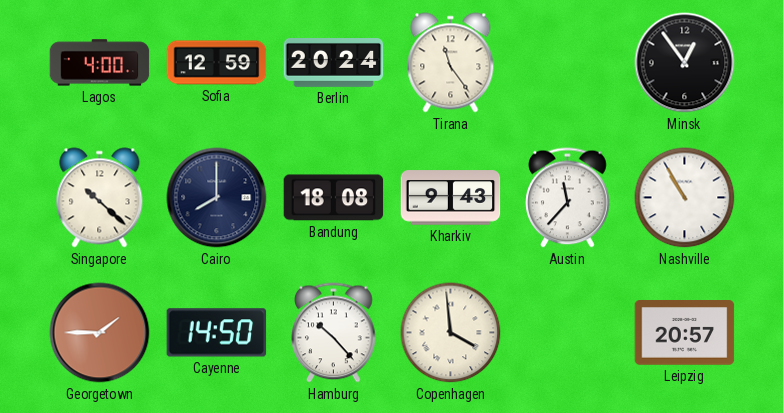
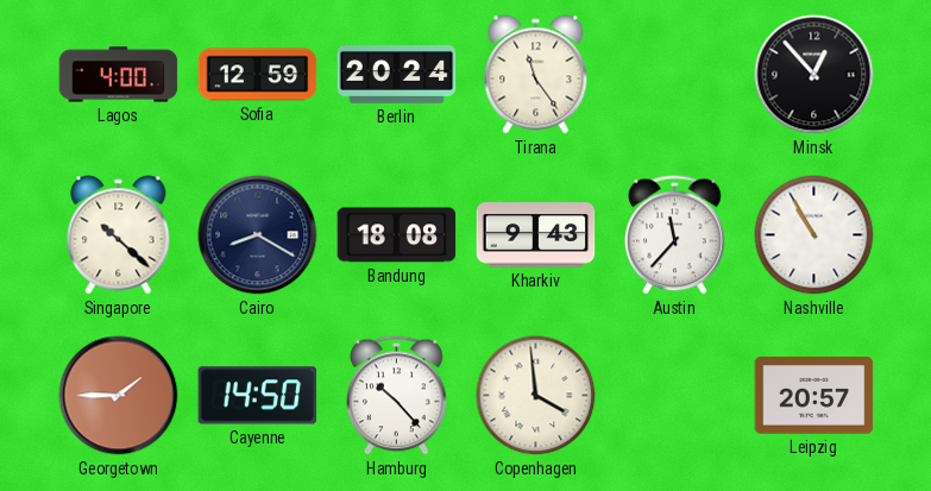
Minsk: 12:54 -> 12:53 (814, 75)
Cairo: 8:00 -> 8:20 (258, 235)
